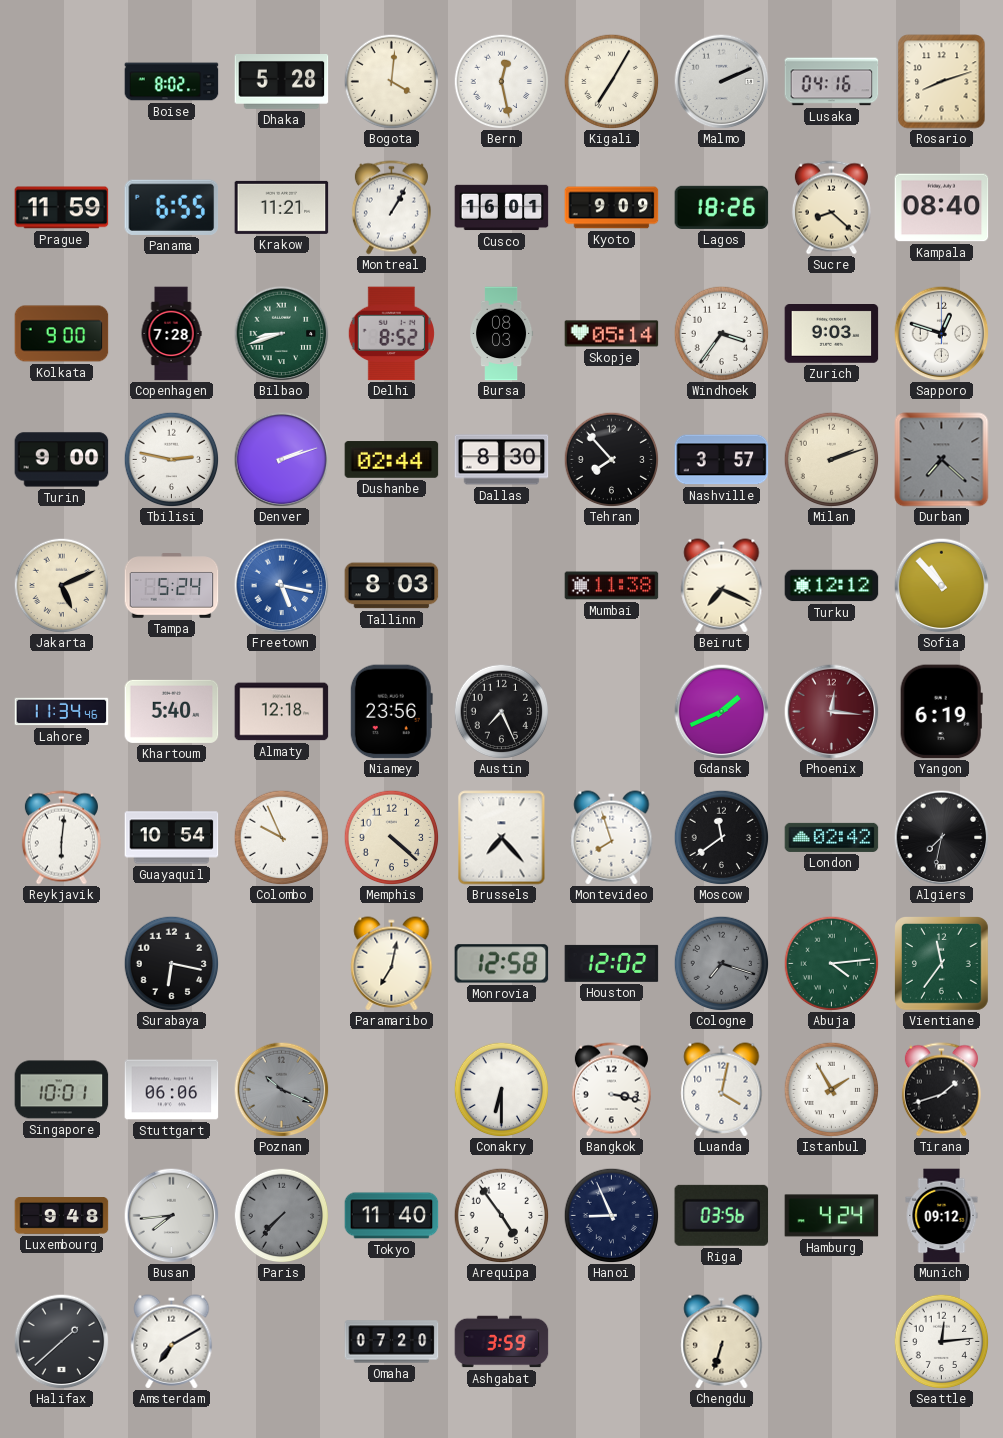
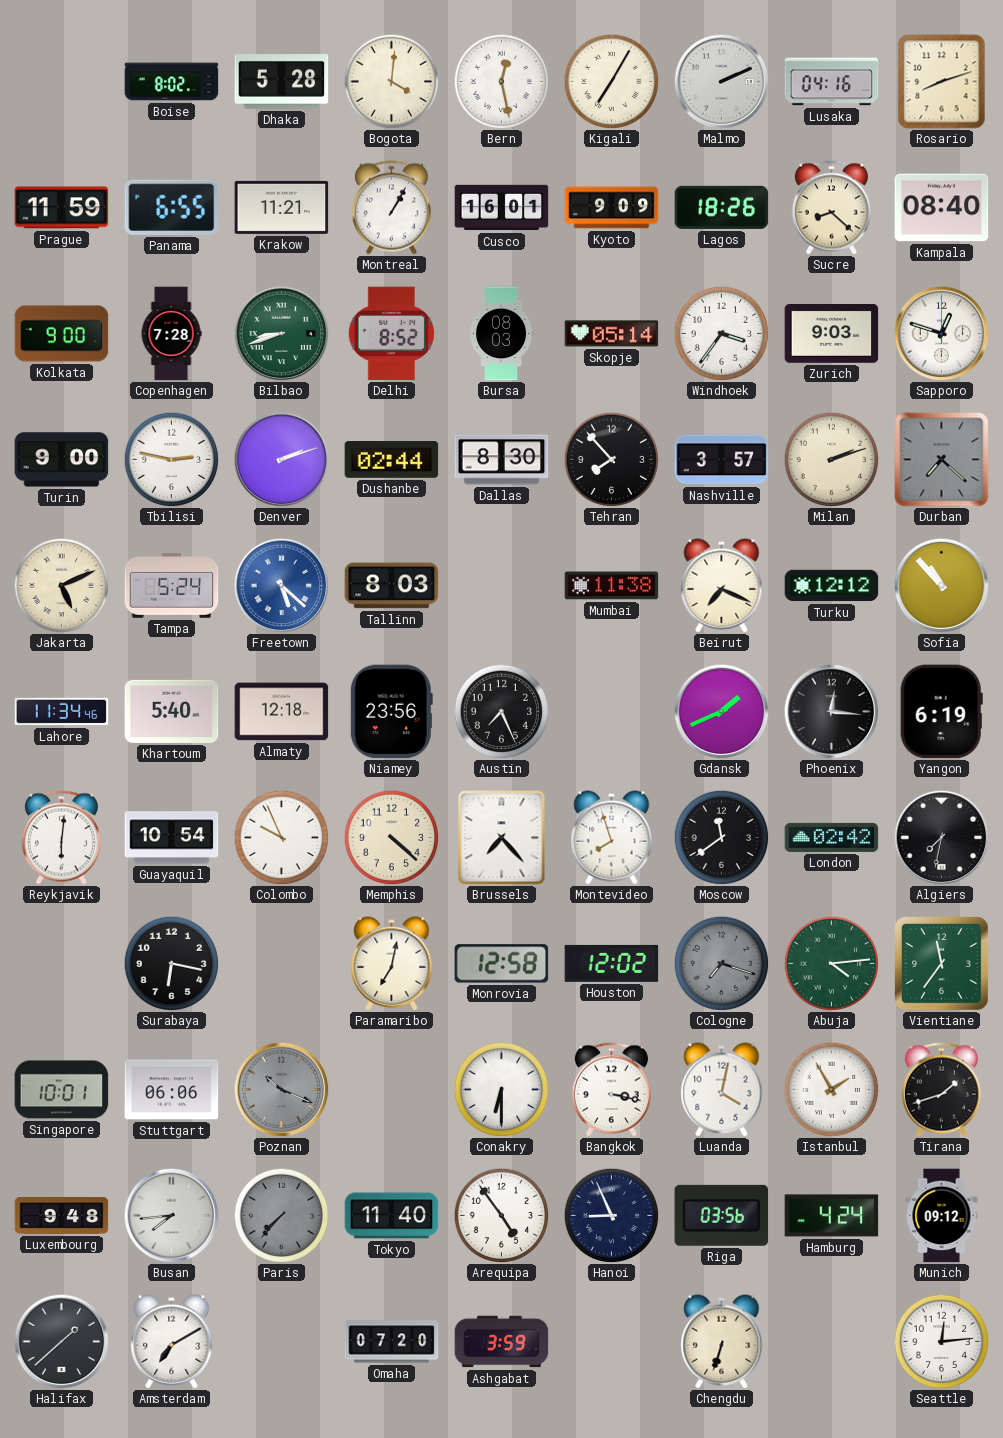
Freetown: 5:17 -> 5:22 (281, 585)
Phoenix dial: burgundy -> black (831, 711)
